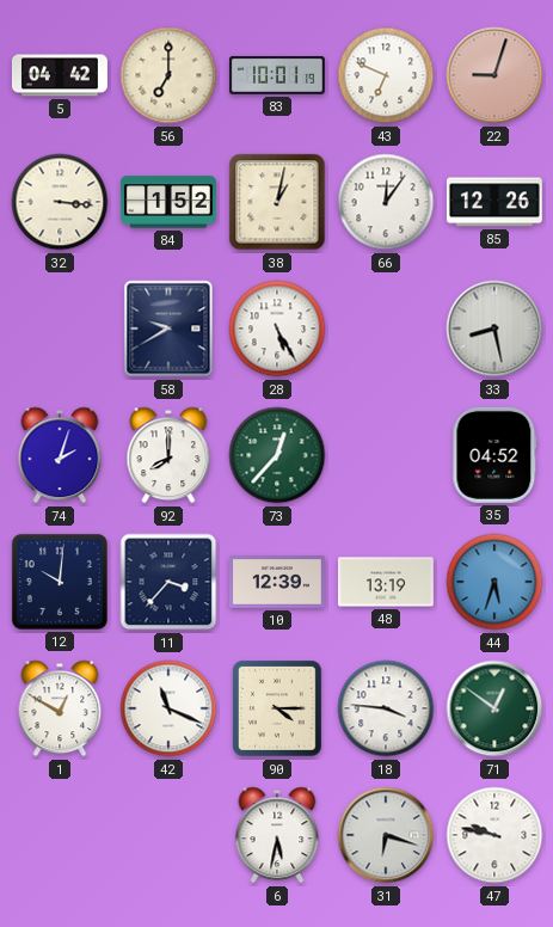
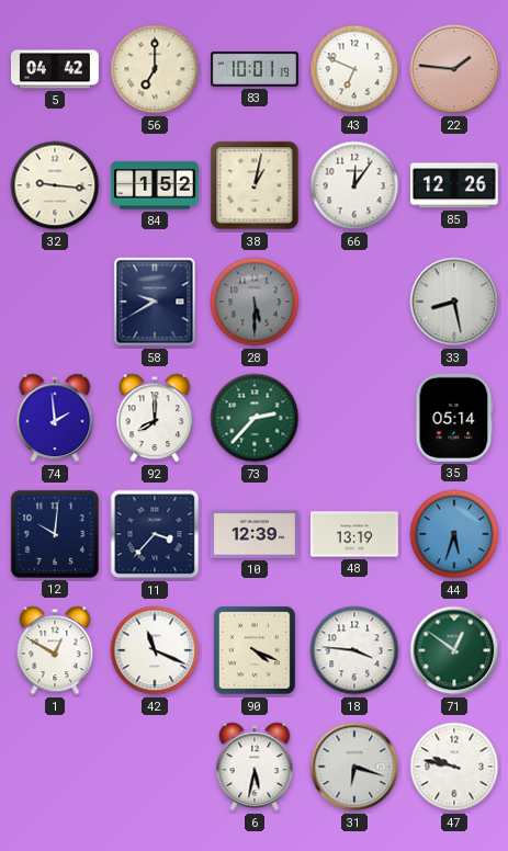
22: 9:03 -> 1:46 (454, 69)
32: 3:16 -> 9:16 (55, 185)
28: 5:25 -> 5:30 (255, 302)
28 dial: white -> grey (255, 302)
74: 2:03 -> 1:59 (55, 418)
73: 12:37 -> 2:37 (255, 418)
35: 04:52 -> 05:14 (454, 418)
90: 4:15 -> 4:19 (255, 650)
